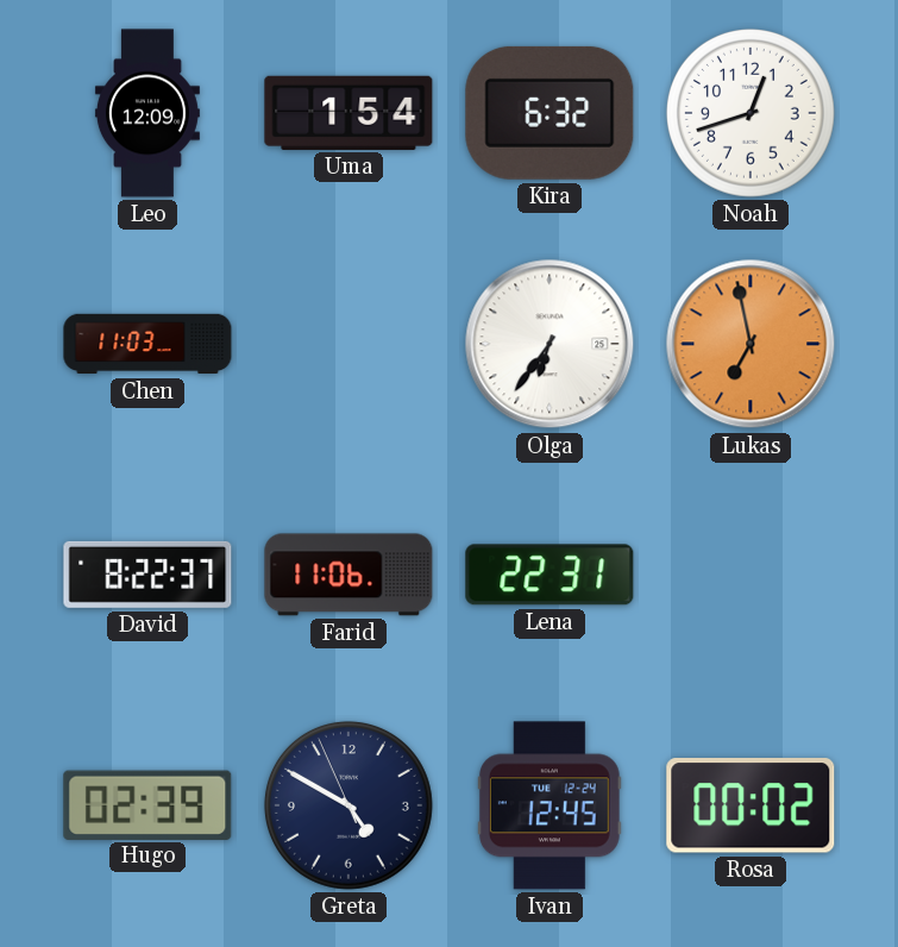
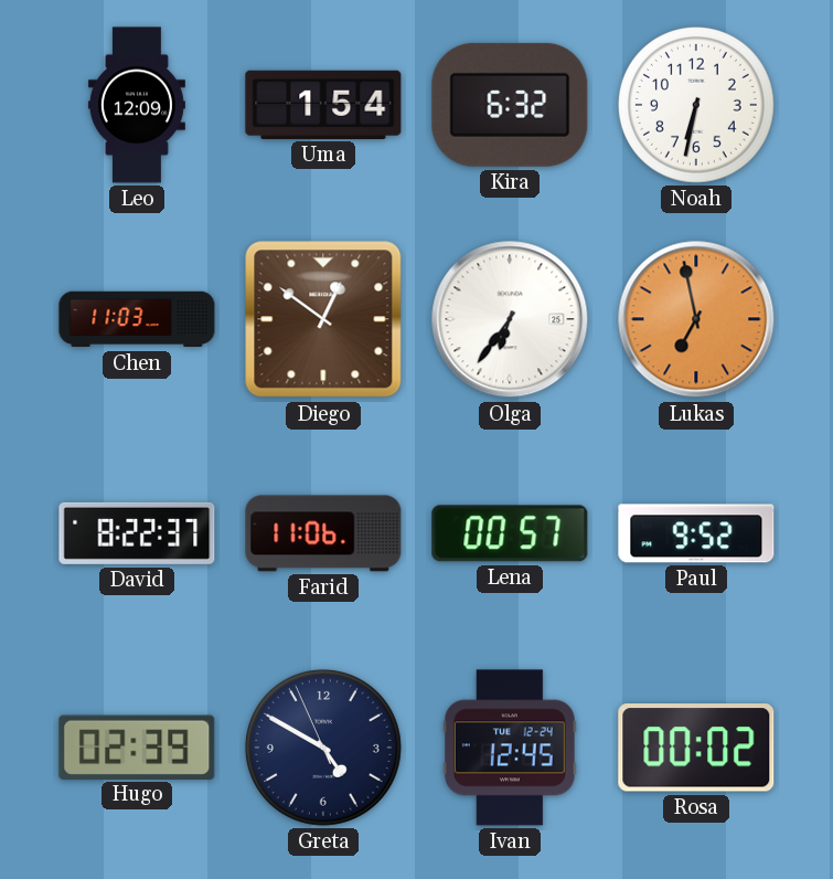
Noah: 12:42 -> 6:32 (696, 105)
Diego: none -> 12:51 (323, 319)
Lena: 22:31 -> 00:57 (510, 533)
Paul: none -> 9:52 (696, 533)
